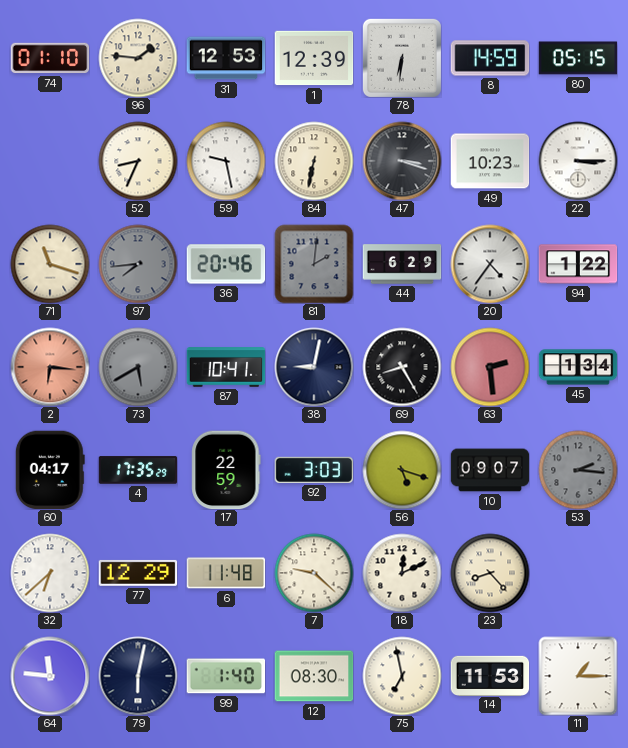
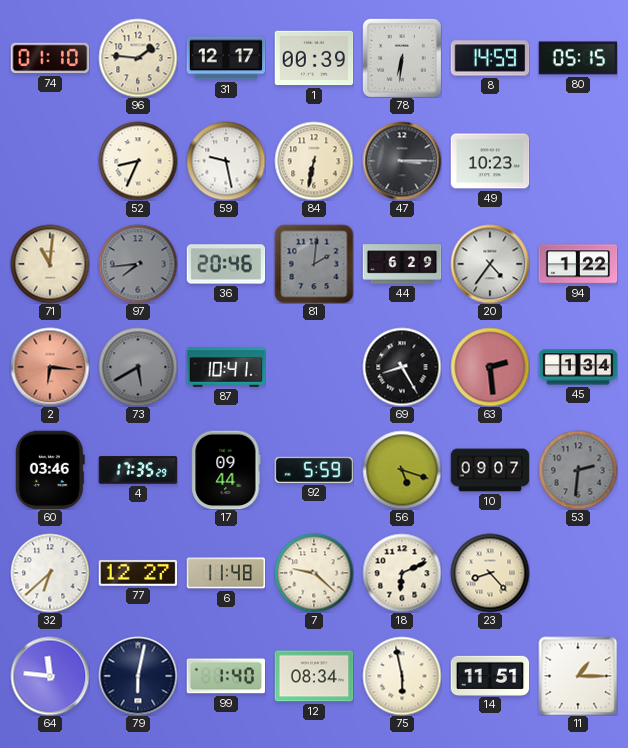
31: 12:53 -> 12:17 (226, 58)
1: 12:39 -> 00:39 (314, 58)
47: 3:18 -> 3:15 (402, 161)
22: 3:15 -> none (578, 161)
71: 11:18 -> 11:01 (50, 264)
38: 9:02 -> none (314, 367)
60: 04:17 -> 03:46 (50, 470)
17: 22:59 -> 09:44 (226, 470)
92: 3:03 -> 5:59 (314, 470)
53: 2:16 -> 2:31 (578, 470)
77: 12:29 -> 12:27 (138, 573)
18: 12:11 -> 6:11 (402, 573)
12: 08:30 -> 08:34 (314, 676)
75: 6:58 -> 5:58 (402, 676)
14: 11:53 -> 11:51 (490, 675)
